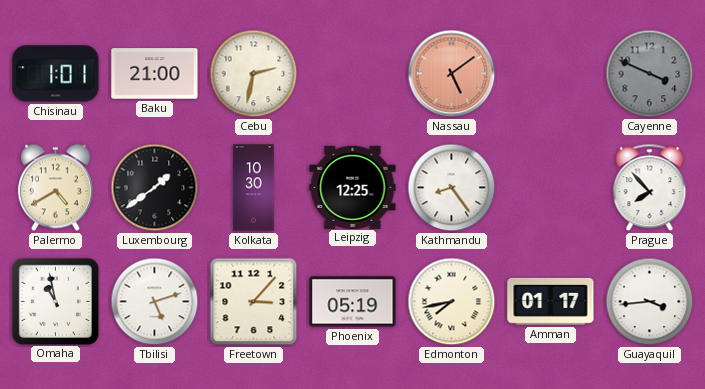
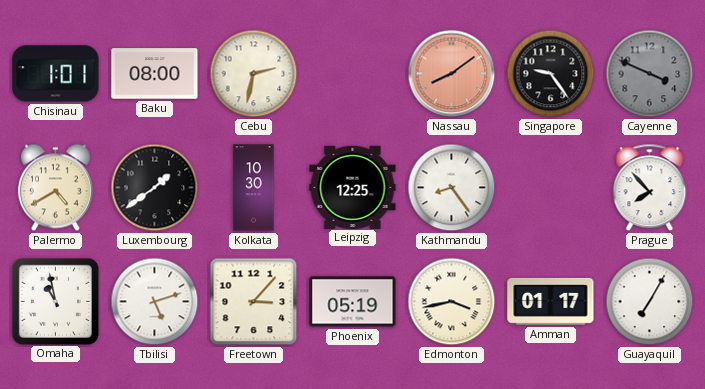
Baku: 21:00 -> 08:00 (155, 74)
Nassau: 5:09 -> 8:09 (452, 74)
Singapore: none -> 9:24 (551, 74)
Edmonton: 7:43 -> 3:43 (452, 302)
Guayaquil: 3:44 -> 7:05 (650, 302)
